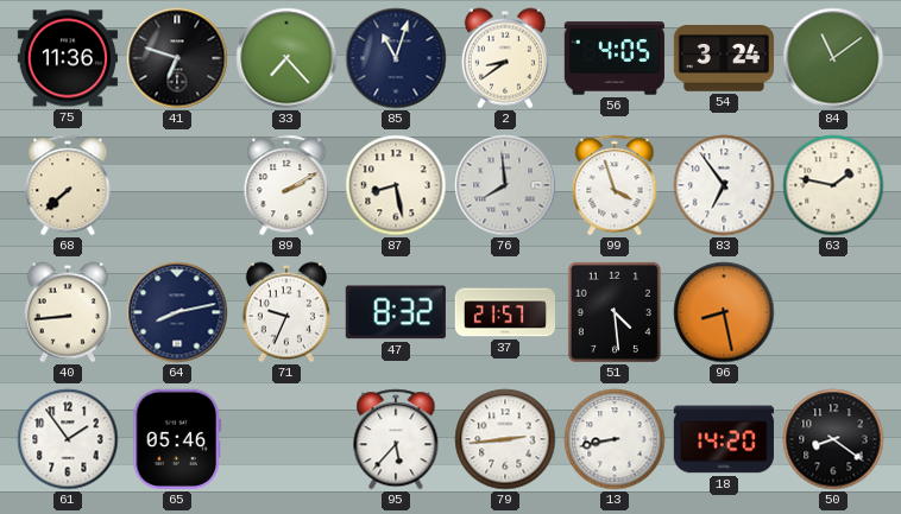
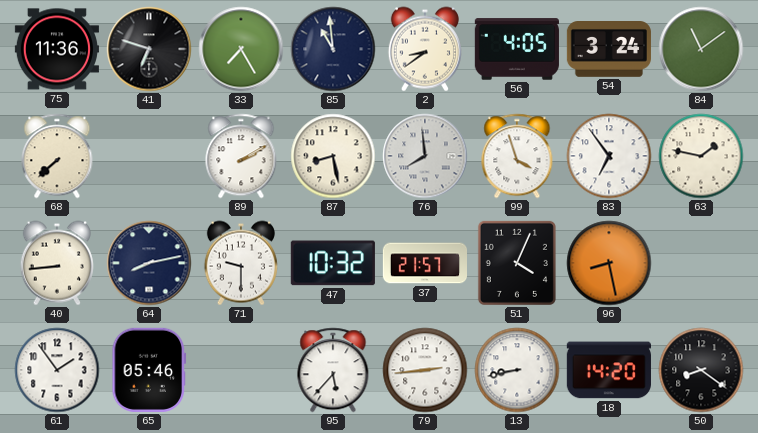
33: 7:23 -> 7:25 (241, 49)
85: 11:03 -> 10:59 (333, 49)
71: 9:34 -> 9:30 (241, 263)
47: 8:32 -> 10:32 (333, 263)
51: 4:29 -> 4:04 (517, 263)
